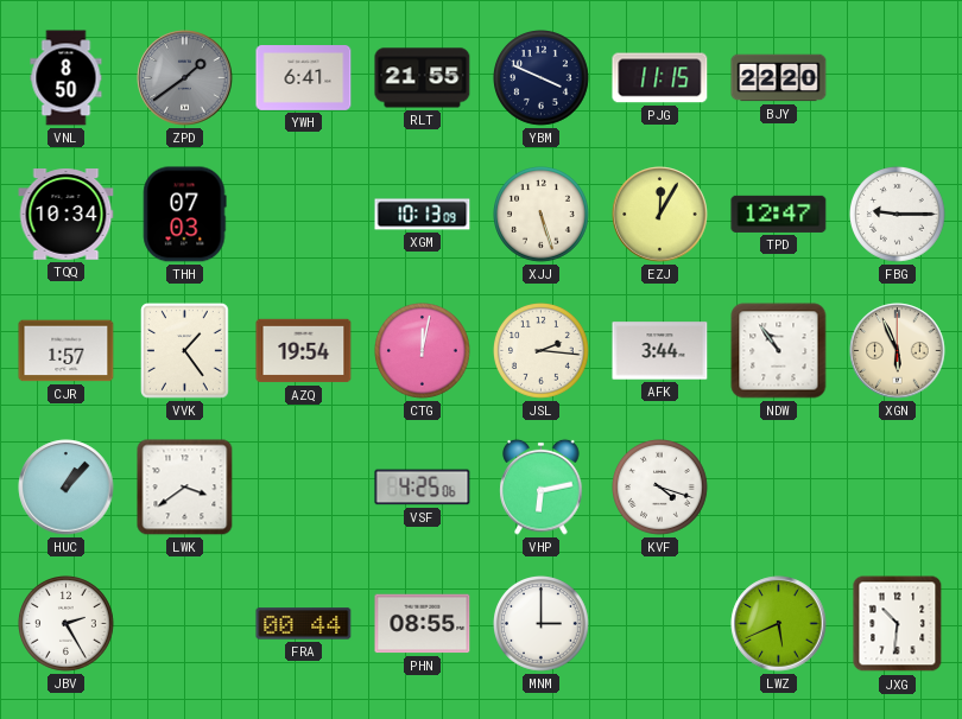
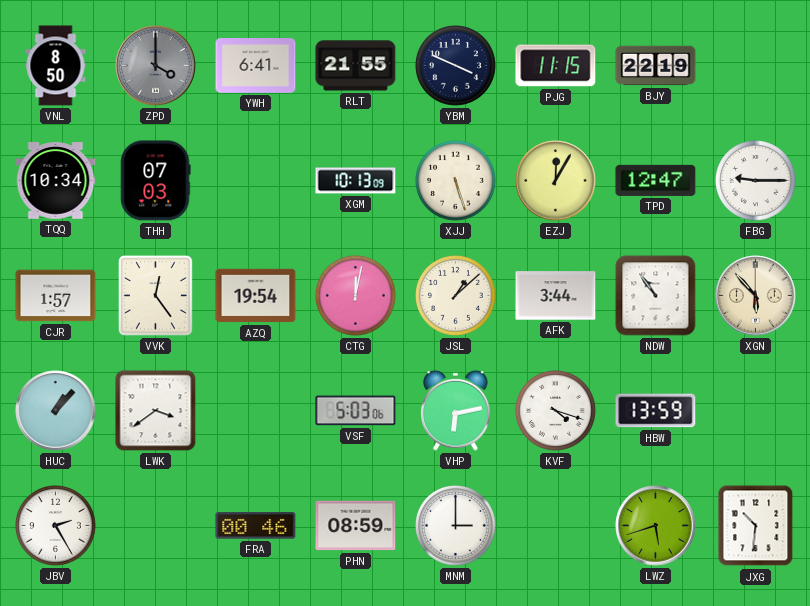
ZPD: 1:39 -> 4:00 (156, 66)
BJY: 22:20 -> 22:19 (656, 66)
VVK: 1:24 -> 12:24 (156, 296)
JSL: 2:16 -> 1:08 (456, 296)
XGN: 5:56 -> 5:53 (756, 296)
VSF: 4:25 -> 5:03 (356, 411)
HBW: none -> 13:59 (656, 411)
FRA: 00:44 -> 00:46 (256, 526)
PHN: 08:55 -> 08:59 (356, 526)
LWZ: 5:41 -> 5:42 (656, 526)
